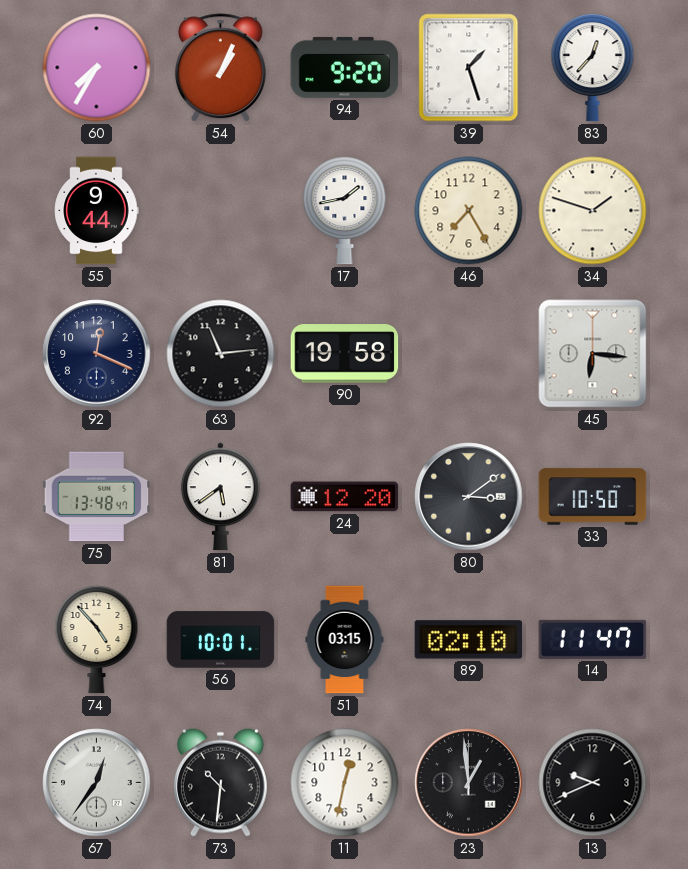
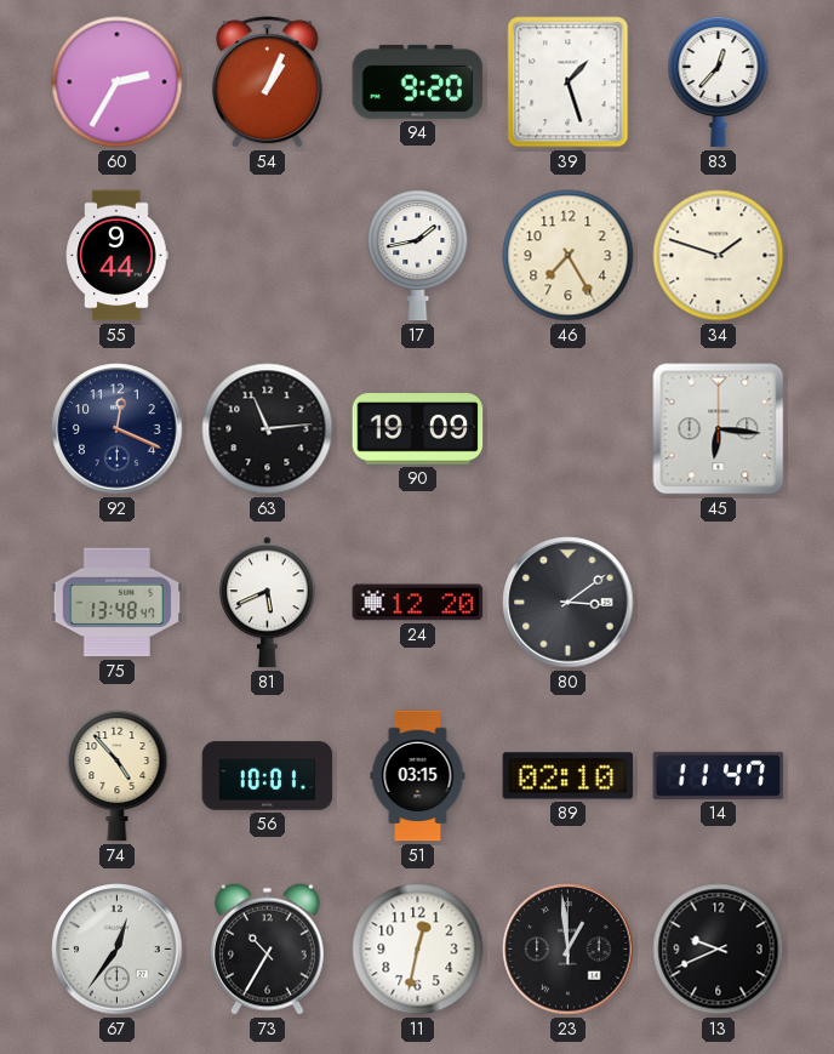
60: 7:35 -> 2:35 (118, 82)
90: 19:58 -> 19:09 (418, 429)
81: 5:39 -> 5:41 (268, 603)
33: 10:50 -> none (593, 497)
73: 10:31 -> 10:35 (267, 948)
